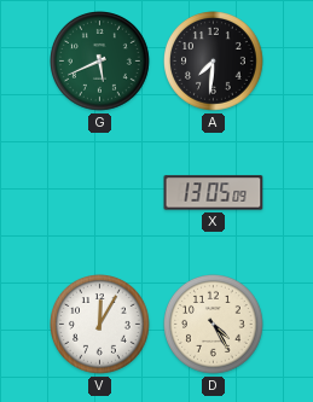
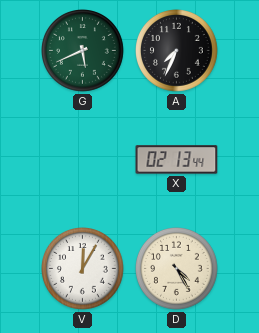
A: 7:31 -> 7:34 (177, 51)
X: 13:05 -> 02:13 (177, 160)
